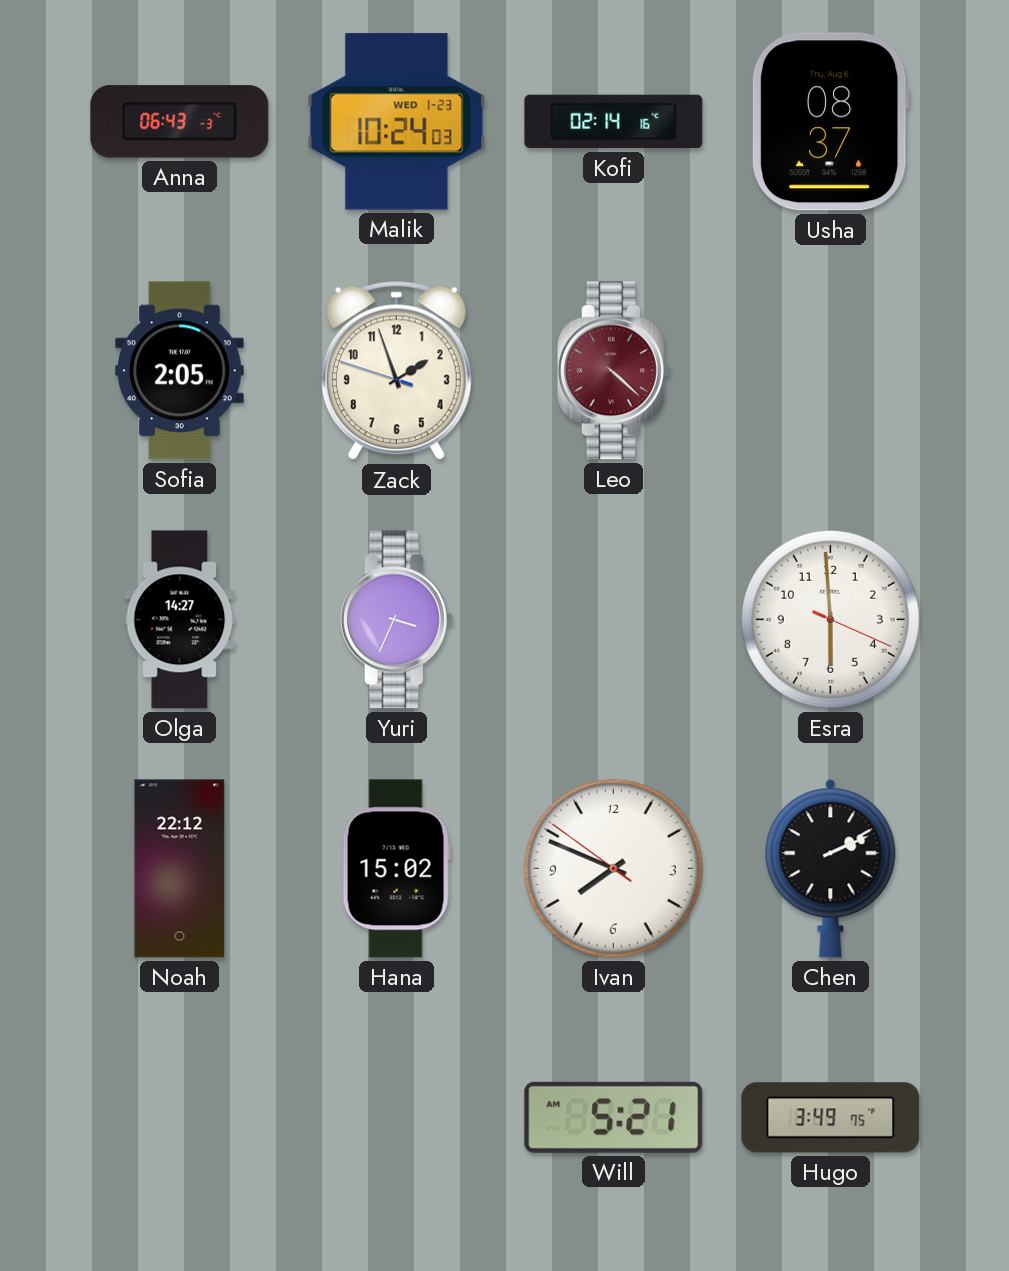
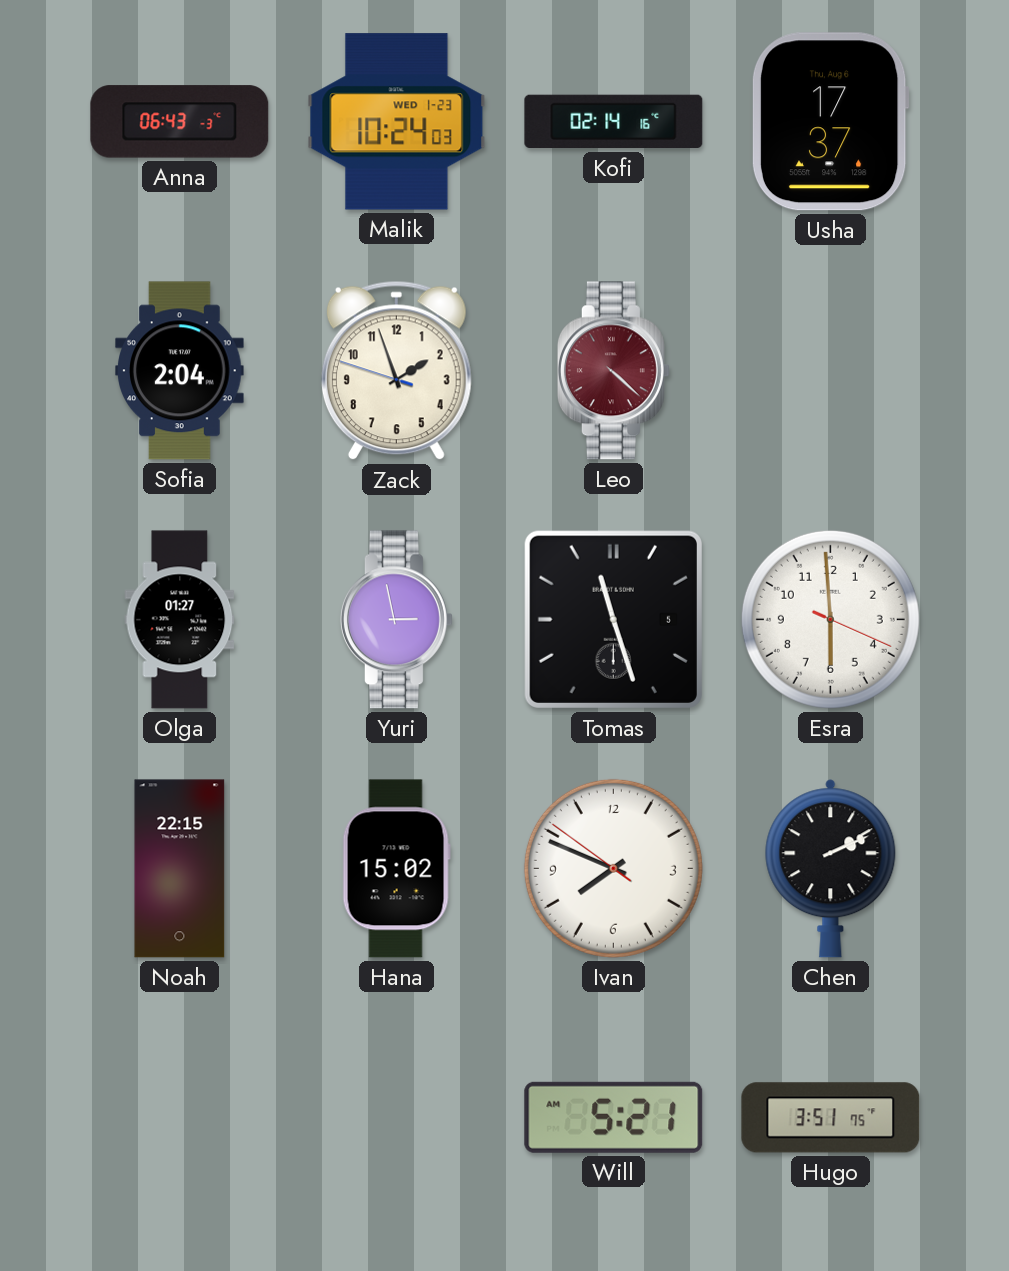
Usha: 08:37 -> 17:37 (830, 122)
Sofia: 2:05 -> 2:04 (180, 371)
Olga: 14:27 -> 01:27 (180, 620)
Yuri: 3:34 -> 2:58 (396, 620)
Tomas: none -> 11:27 (613, 619)
Noah: 22:12 -> 22:15 (180, 869)
Hugo: 3:49 -> 3:51 (831, 1118)
